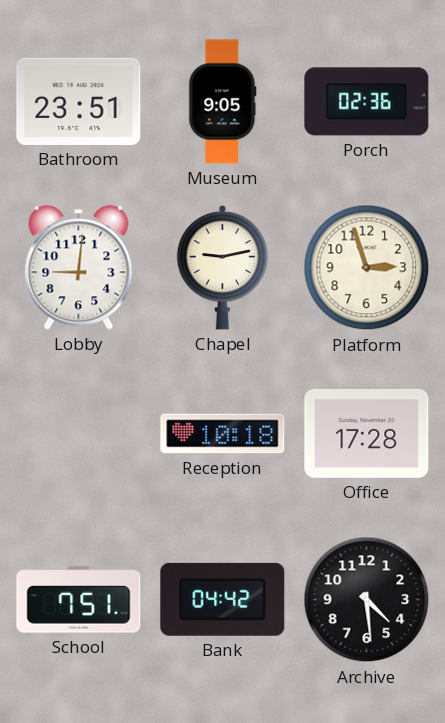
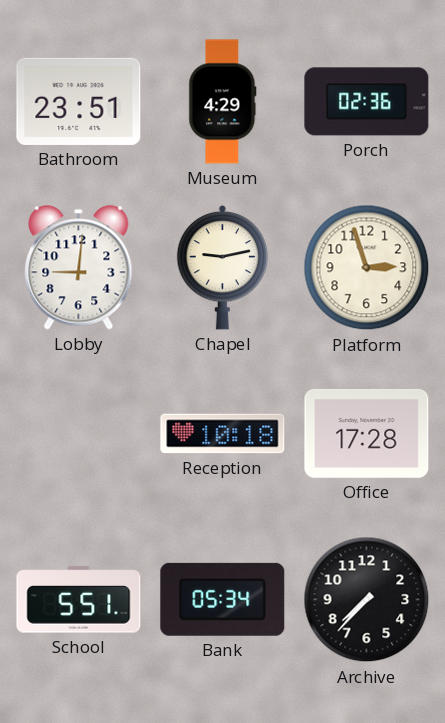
Museum: 9:05 -> 4:29 (223, 102)
School: 7:51 -> 5:51 (79, 600)
Bank: 04:42 -> 05:34 (223, 599)
Archive: 4:29 -> 7:37 (367, 600)
